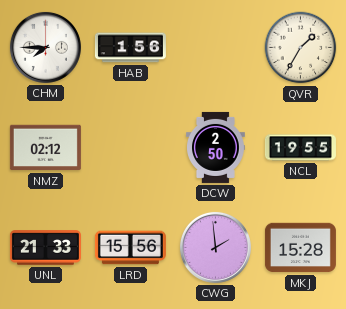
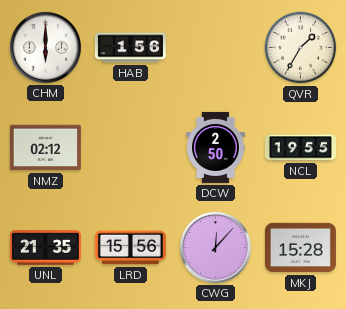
CHM: 7:45 -> 6:00 (45, 47)
UNL: 21:33 -> 21:35 (45, 248)
CWG: 1:59 -> 12:07 (215, 247)
